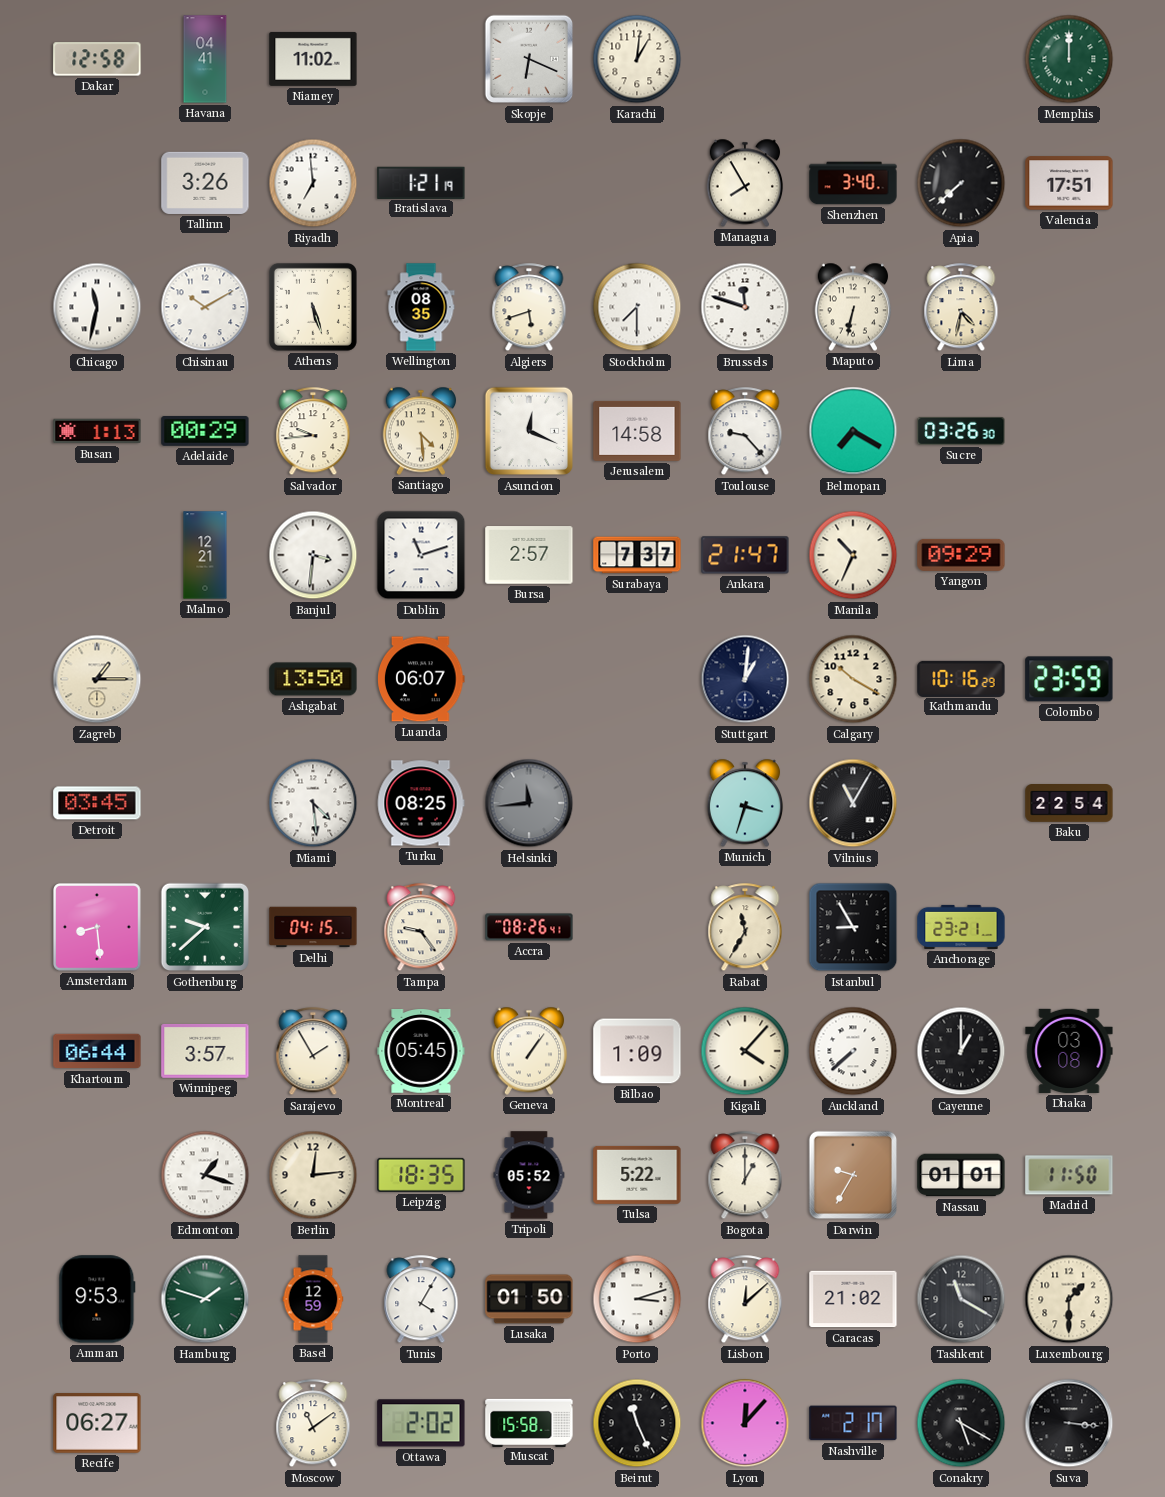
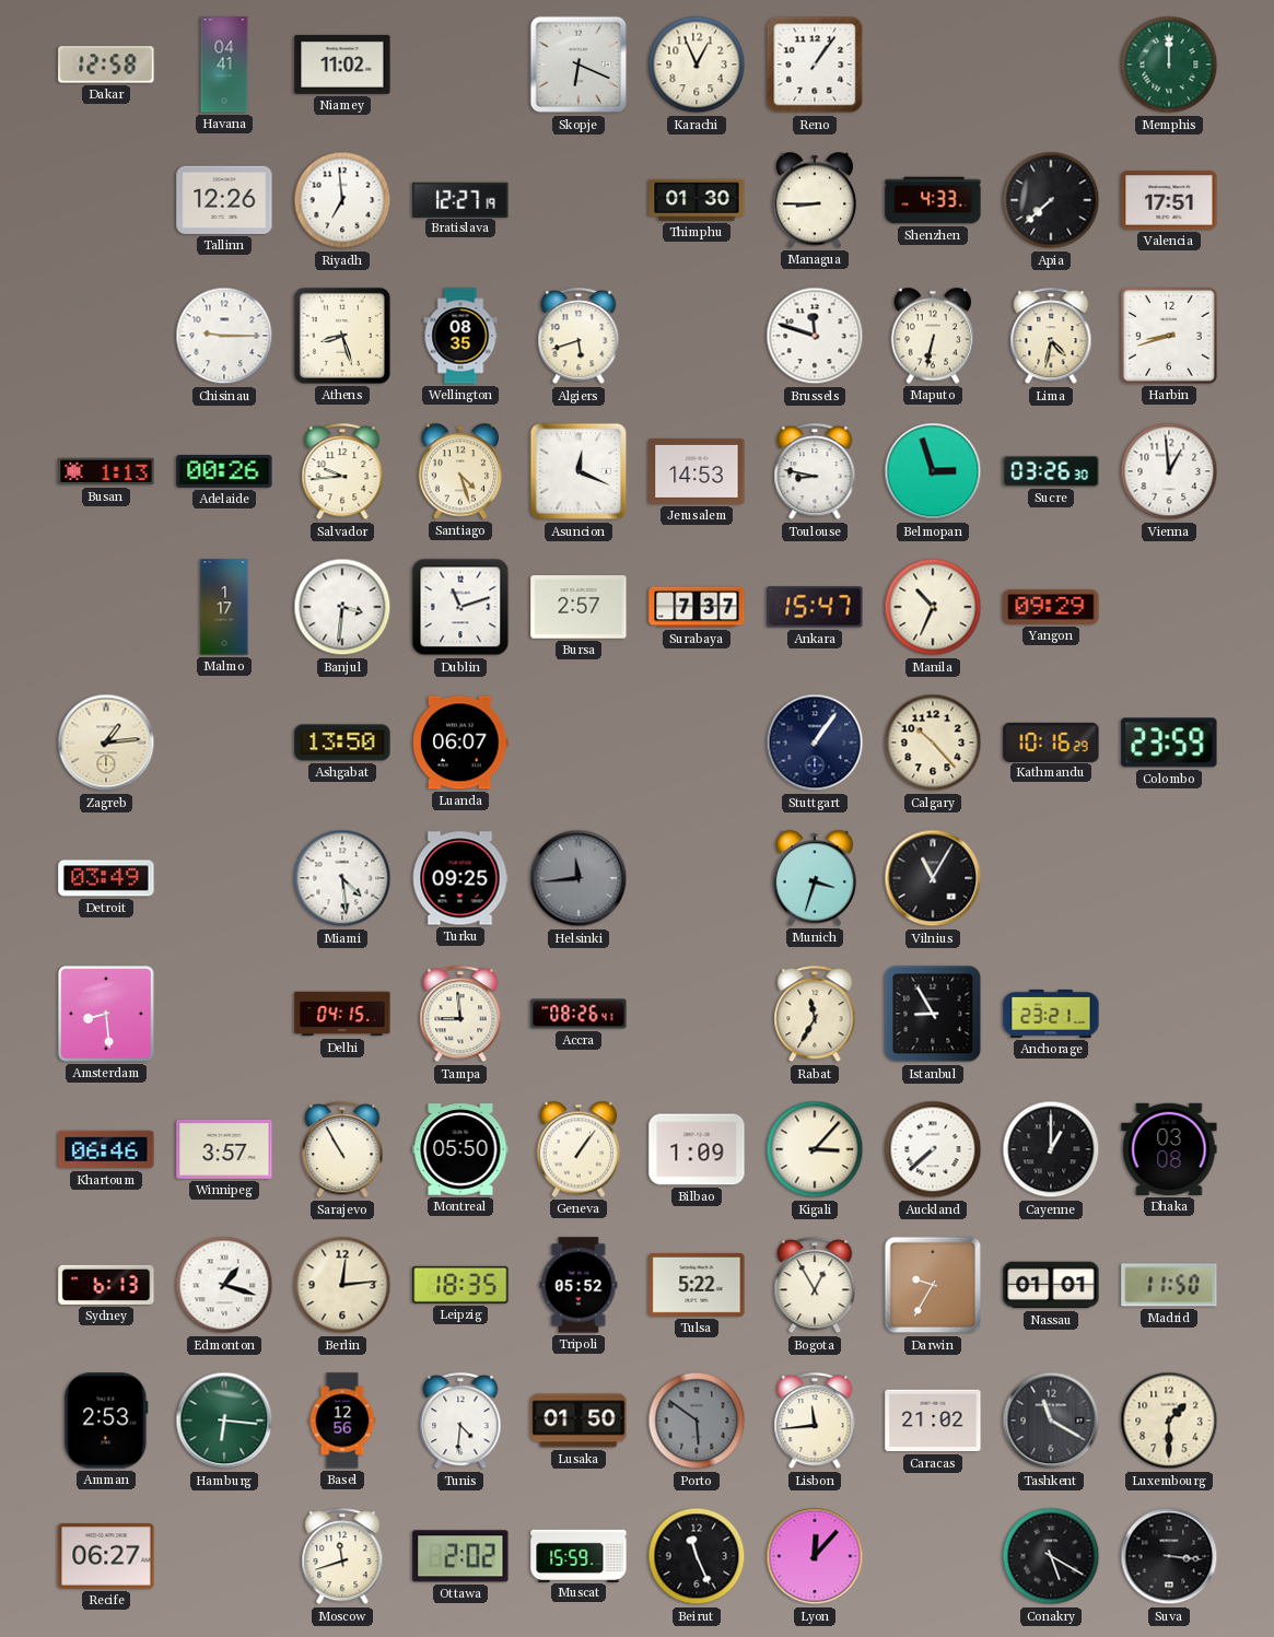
Karachi: 1:01 -> 12:56 (697, 65)
Reno: none -> 1:06 (815, 65)
Tallinn: 3:26 -> 12:26 (224, 200)
Bratislava: 1:21 -> 12:27 (460, 199)
Thimphu: none -> 01:30 (697, 200)
Managua: 7:55 -> 8:45 (815, 200)
Shenzhen: 3:40 -> 4:33 (933, 200)
Chicago: 11:32 -> none (97, 307)
Chisinau: 10:10 -> 9:15 (224, 336)
Athens: 5:27 -> 8:27 (342, 336)
Stockholm: 7:30 -> none (637, 307)
Harbin: none -> 8:42 (1169, 336)
Adelaide: 00:29 -> 00:26 (224, 471)
Santiago: 4:29 -> 4:27 (460, 471)
Jerusalem: 14:58 -> 14:53 (697, 471)
Toulouse: 9:23 -> 8:47 (815, 472)
Belmopan: 7:20 -> 2:57 (933, 471)
Vienna: none -> 12:59 (1169, 471)
Malmo: 12:21 -> 1:17 (224, 607)
Ankara: 21:47 -> 15:47 (815, 607)
Zagreb: 1:15 -> 1:14 (106, 743)
Stuttgart: 1:01 -> 1:06 (815, 743)
Calgary: 10:20 -> 10:23 (933, 743)
Detroit: 03:45 -> 03:49 (106, 878)
Turku: 08:25 -> 09:25 (460, 878)
Baku: 22:54 -> none (1069, 804)
Gothenburg: 9:38 -> none (205, 927)
Tampa: 9:24 -> 8:59 (460, 1015)
Khartoum: 06:44 -> 06:46 (106, 1149)
Sarajevo: 1:55 -> 10:55 (342, 1150)
Montreal: 05:45 -> 05:50 (460, 1150)
Kigali: 4:07 -> 3:07 (815, 1149)
Sydney: none -> 6:13 (106, 1285)
Bogota: 1:00 -> 12:55 (815, 1286)
Amman: 9:53 -> 2:53 (106, 1420)
Hamburg: 1:48 -> 6:16 (224, 1420)
Basel: 12:59 -> 12:56 (342, 1420)
Tunis: 4:05 -> 4:31 (460, 1422)
Porto: 3:12 -> 5:51 (697, 1420)
Porto dial: white -> grey (697, 1420)
Lisbon: 12:08 -> 11:44 (815, 1422)
Moscow: 11:09 -> 11:42 (342, 1557)
Muscat: 15:58 -> 15:59 (578, 1555)
Nashville: 2:17 -> none (853, 1423)
